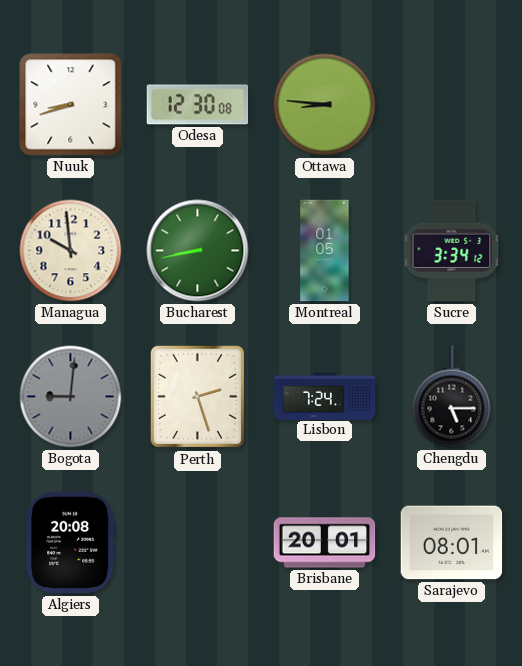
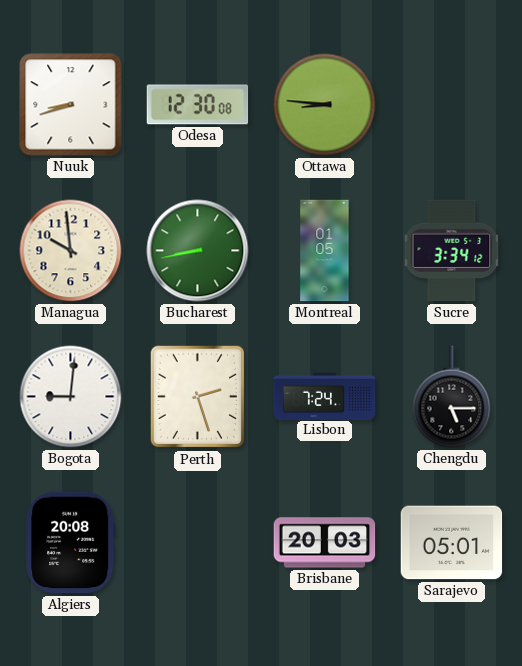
Bogota dial: grey -> white (71, 397)
Brisbane: 20:01 -> 20:03 (325, 543)
Sarajevo: 08:01 -> 05:01 (452, 543)
